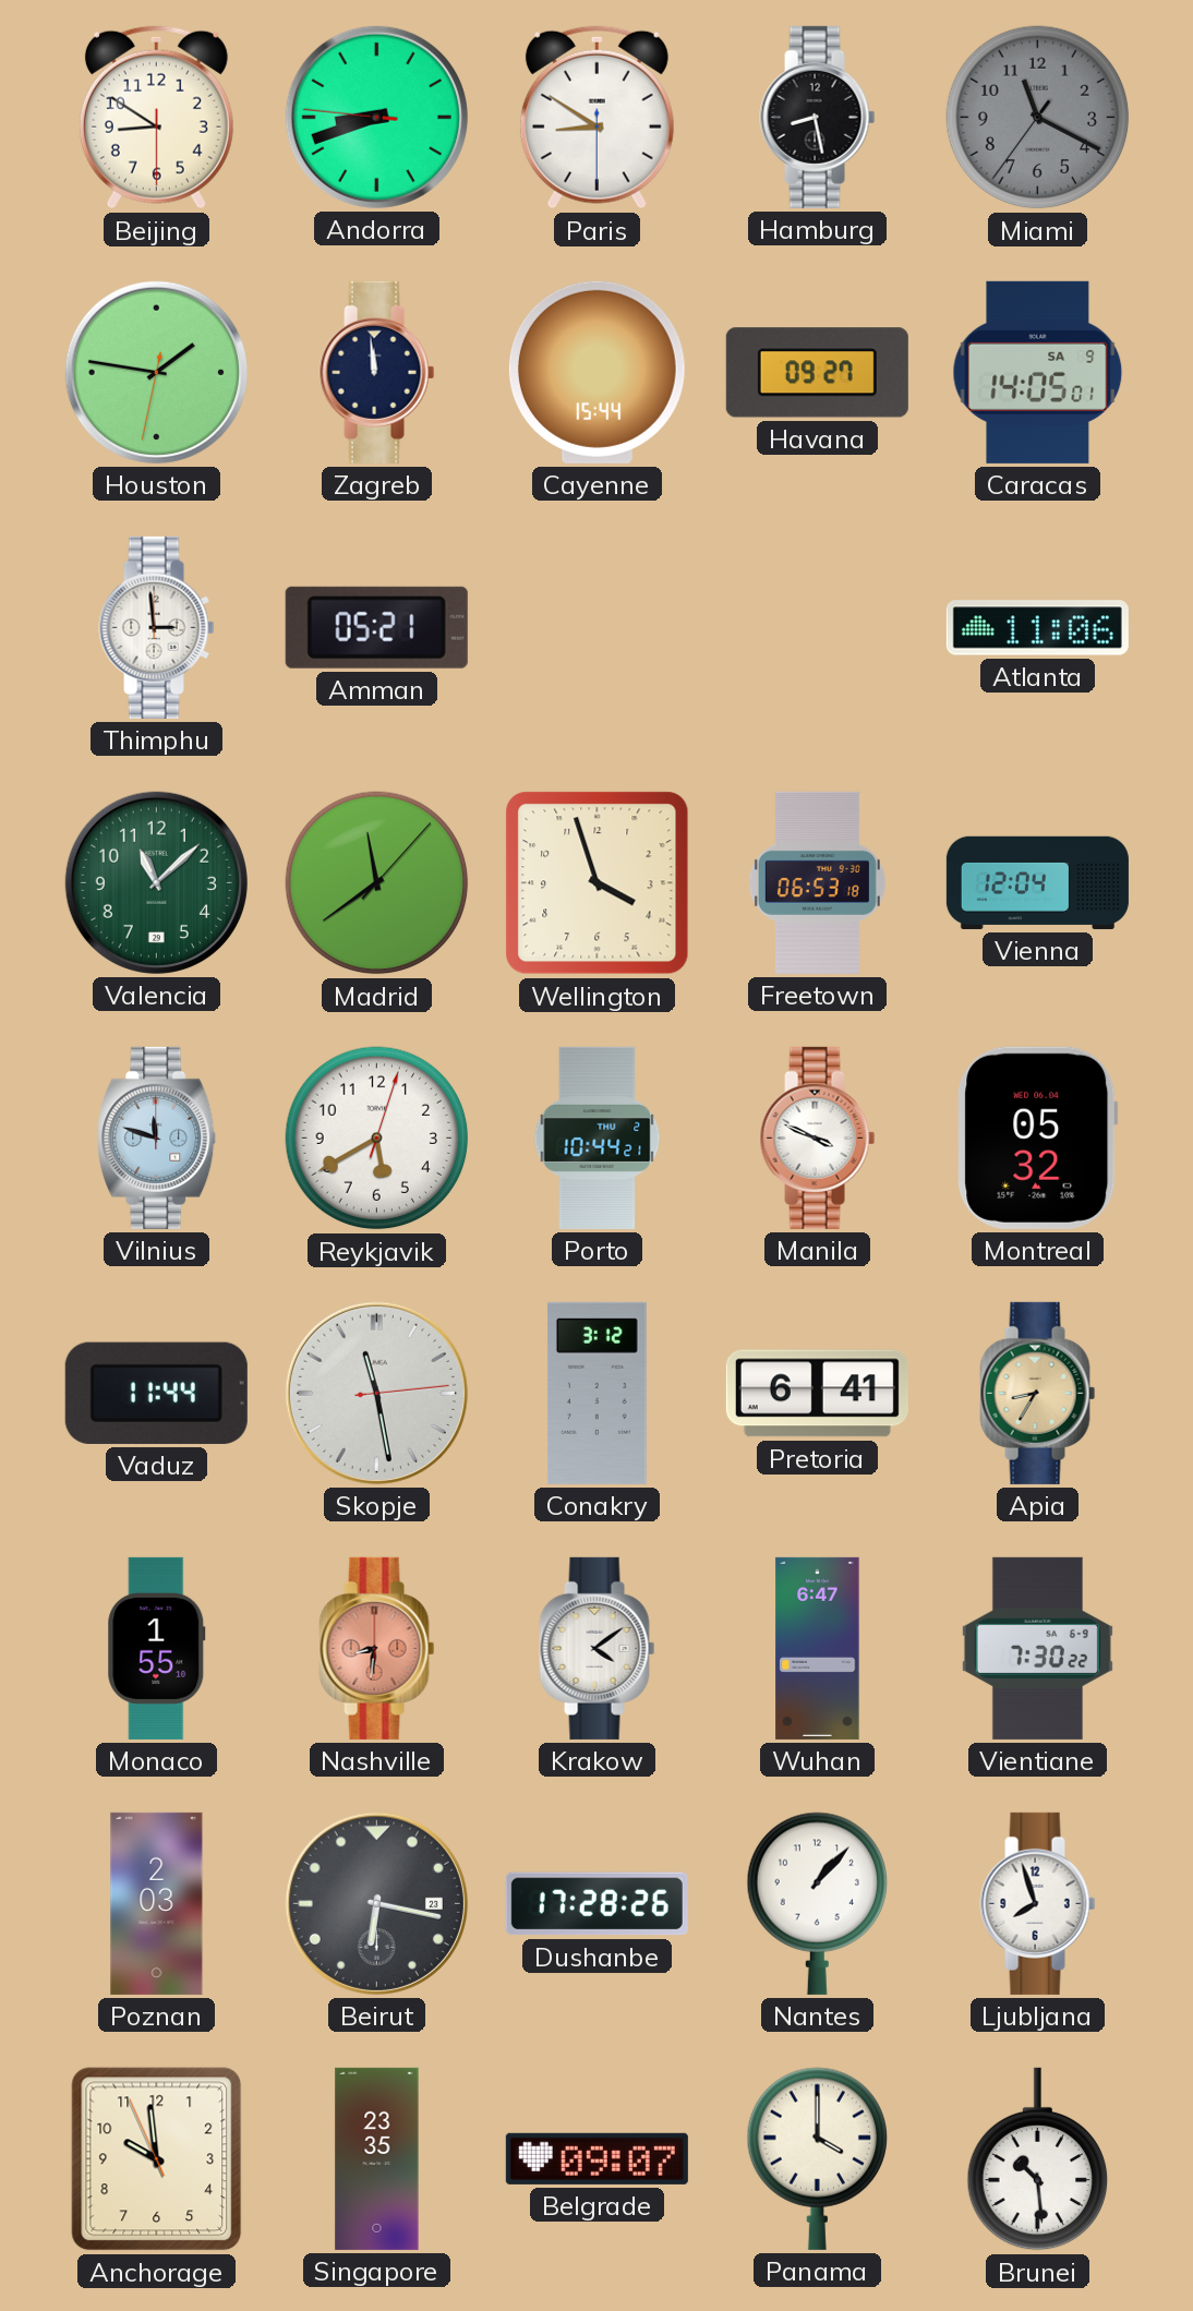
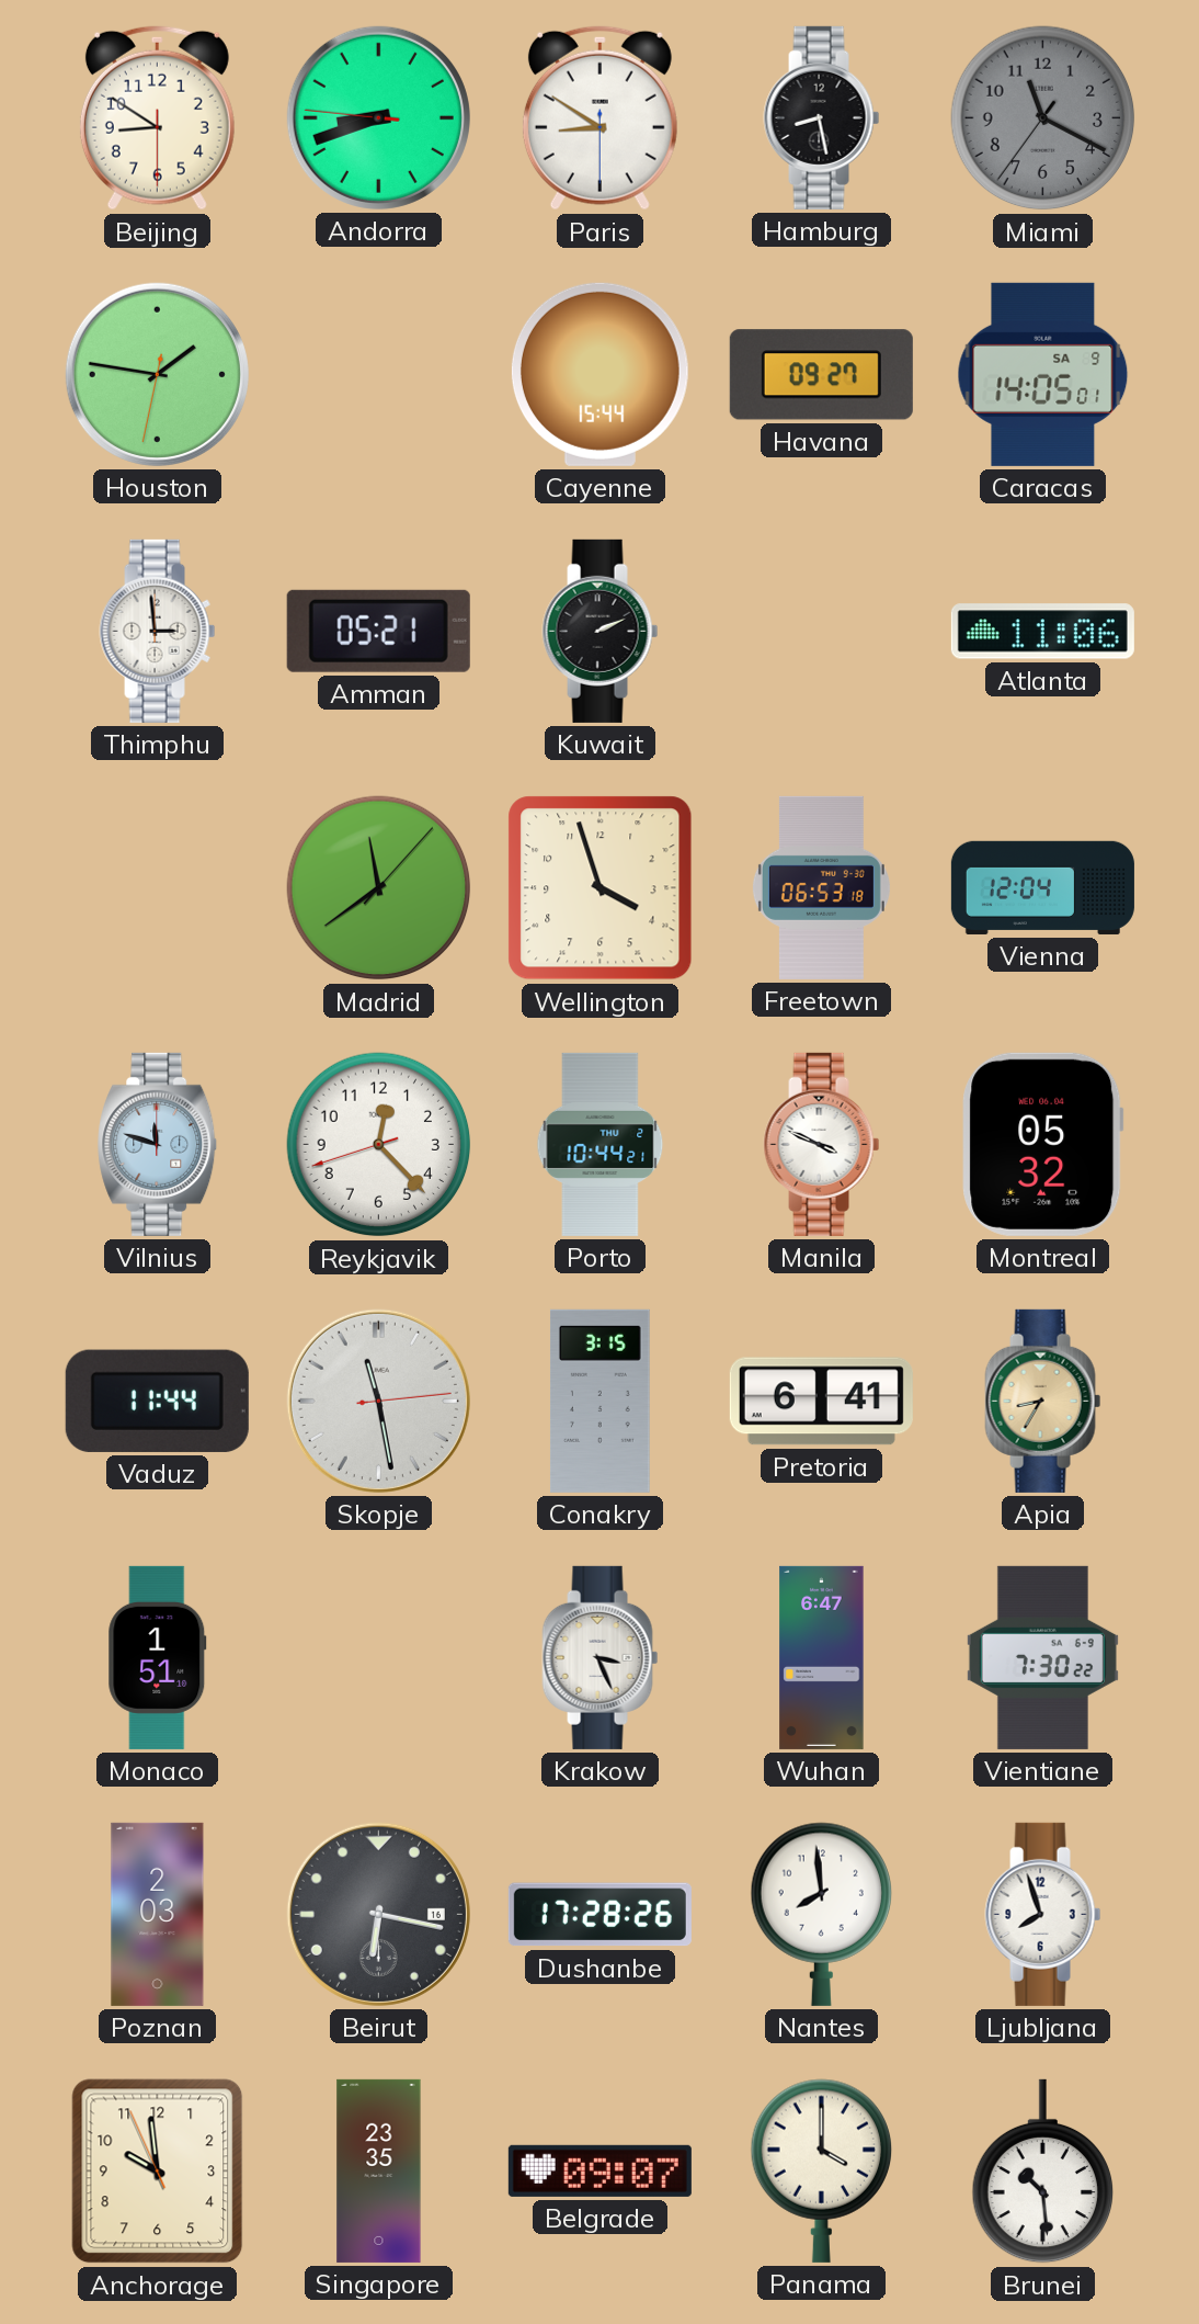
Zagreb: 11:59 -> none (377, 372)
Kuwait: none -> 2:11 (601, 631)
Valencia: 11:08 -> none (156, 882)
Reykjavik: 5:40 -> 12:22 (379, 1145)
Conakry: 3:12 -> 3:15 (599, 1401)
Monaco: 1:55 -> 1:51 (158, 1657)
Nashville: 8:31 -> none (377, 1648)
Krakow: 4:09 -> 3:26 (601, 1657)
Beirut date: 23 -> 16 (378, 1914)
Nantes: 1:07 -> 7:59 (821, 1914)
